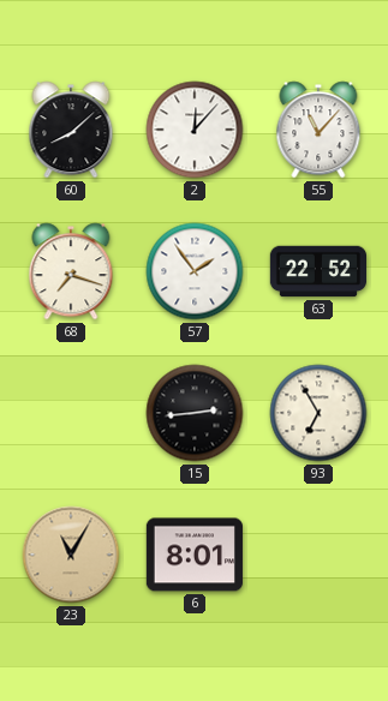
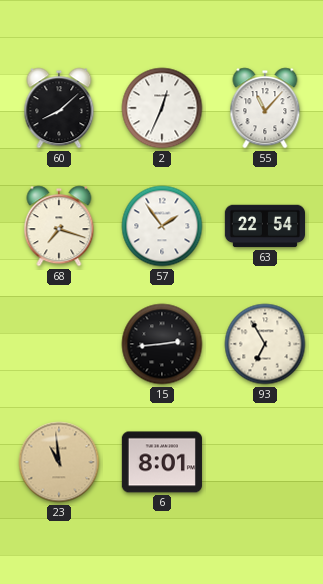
2: 12:07 -> 12:34 (162, 108)
63: 22:52 -> 22:54 (264, 226)
23: 11:05 -> 10:59 (59, 462)
